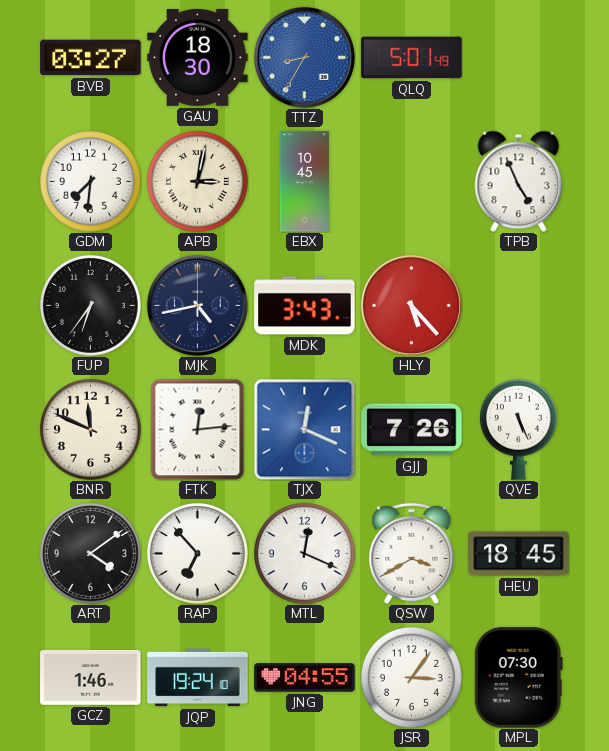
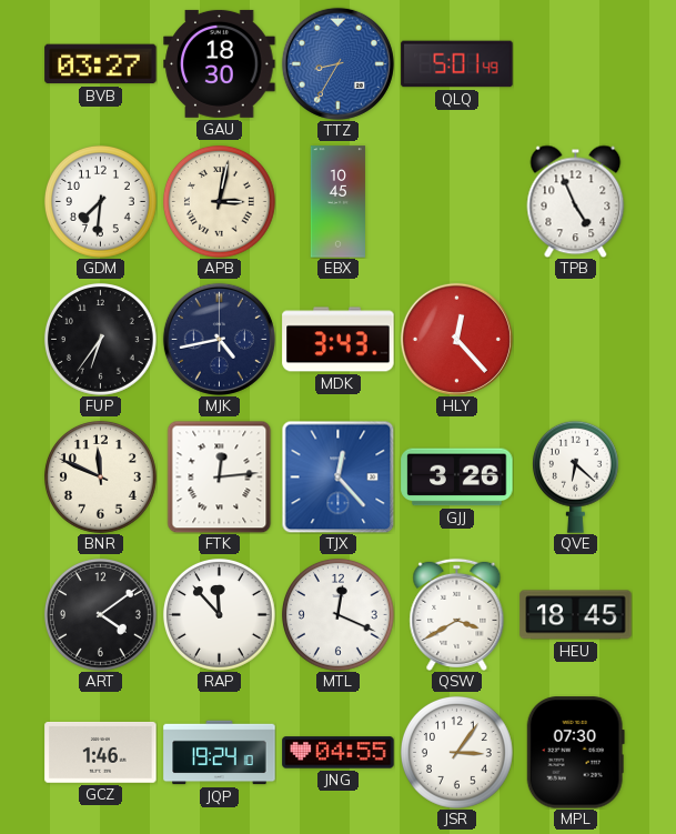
HLY: 5:23 -> 12:23 (456, 339)
TJX: 12:19 -> 12:23 (337, 476)
GJJ: 7:26 -> 3:26 (457, 478)
QVE: 5:26 -> 6:22 (575, 476)
RAP: 6:53 -> 11:53 (219, 614)
